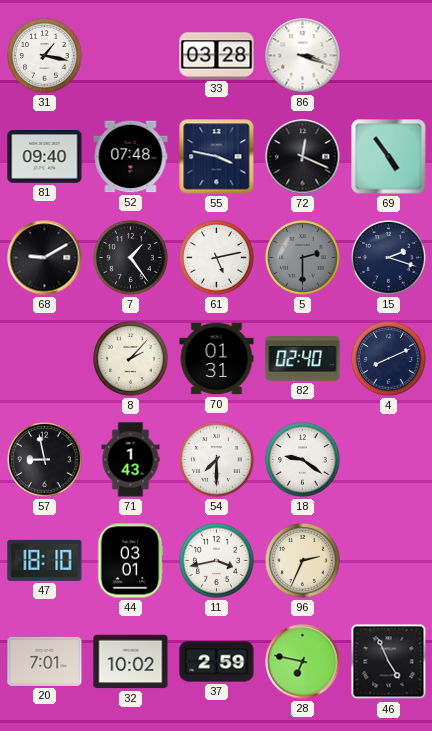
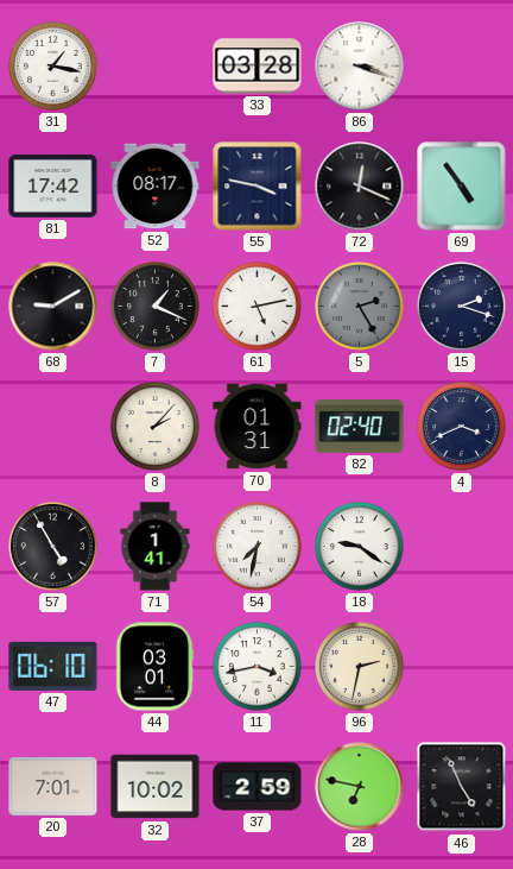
81: 09:40 -> 17:42 (53, 187)
52: 07:48 -> 08:17 (156, 187)
7: 1:24 -> 1:19 (156, 307)
5: 2:30 -> 2:25 (360, 307)
4: 8:11 -> 3:41 (462, 427)
57: 8:58 -> 4:55 (53, 547)
71: 1:43 -> 1:41 (156, 547)
54: 7:30 -> 7:32 (258, 547)
47: 18:10 -> 06:10 (53, 666)
96: 2:34 -> 2:32 (360, 667)
